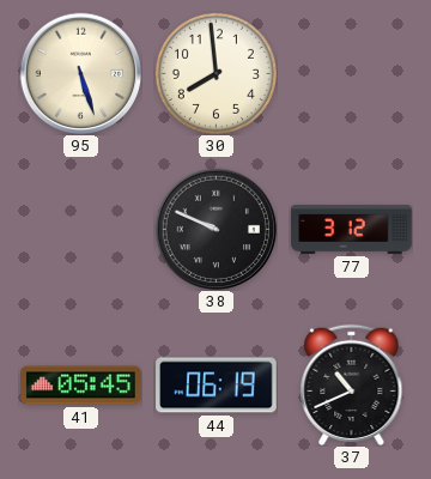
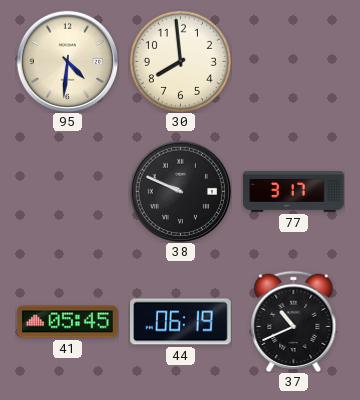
95: 5:27 -> 4:31 (67, 61)
77: 3:12 -> 3:17 (294, 191)
